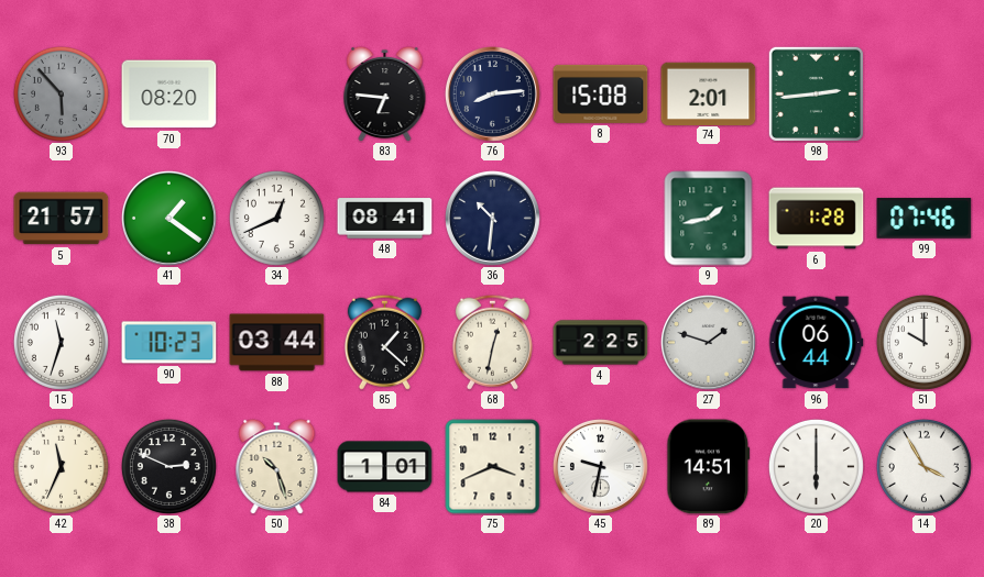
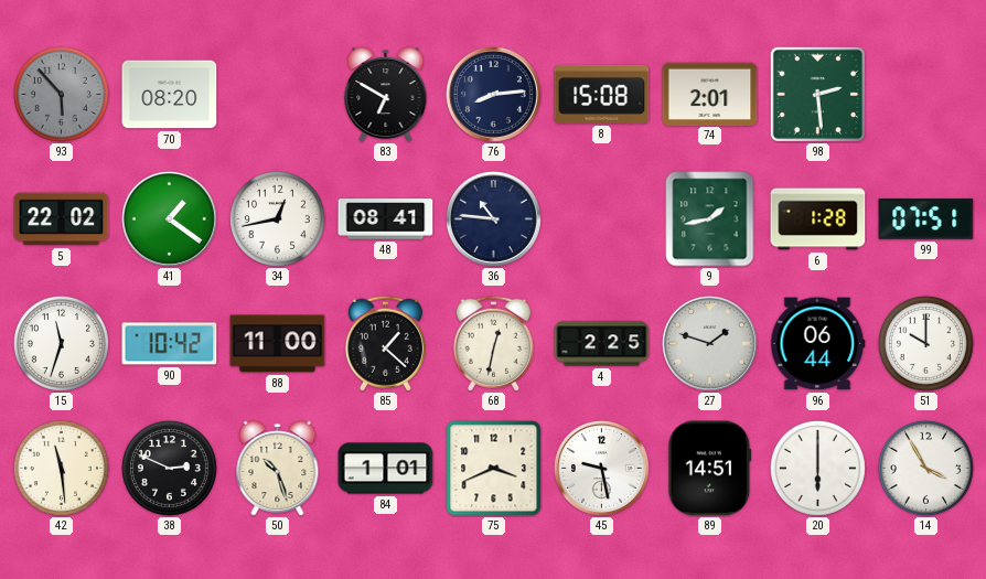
83: 6:46 -> 6:50 (386, 94)
98: 2:44 -> 2:29 (817, 94)
5: 21:57 -> 22:02 (62, 219)
34: 12:41 -> 12:43 (277, 218)
36: 10:31 -> 10:46 (493, 218)
99: 07:46 -> 07:51 (926, 219)
90: 10:23 -> 10:42 (170, 344)
88: 03:44 -> 11:00 (278, 344)
42: 11:34 -> 11:29 (61, 468)
45: 9:32 -> 9:28 (601, 468)
